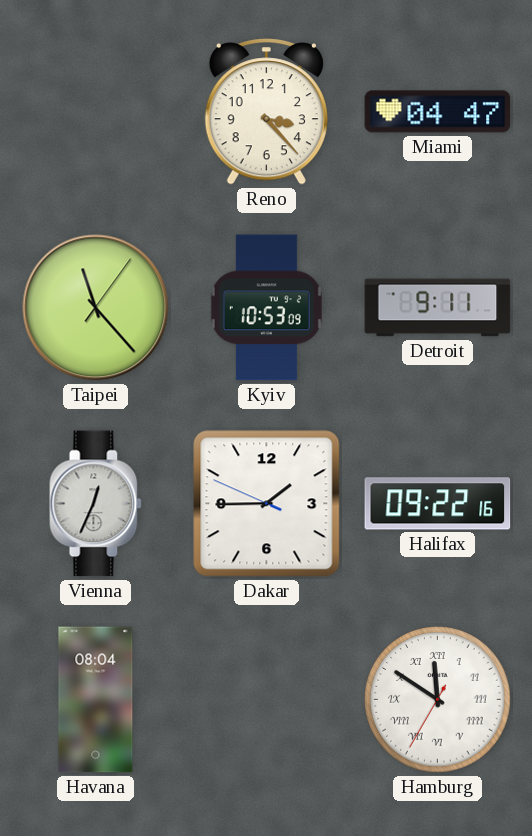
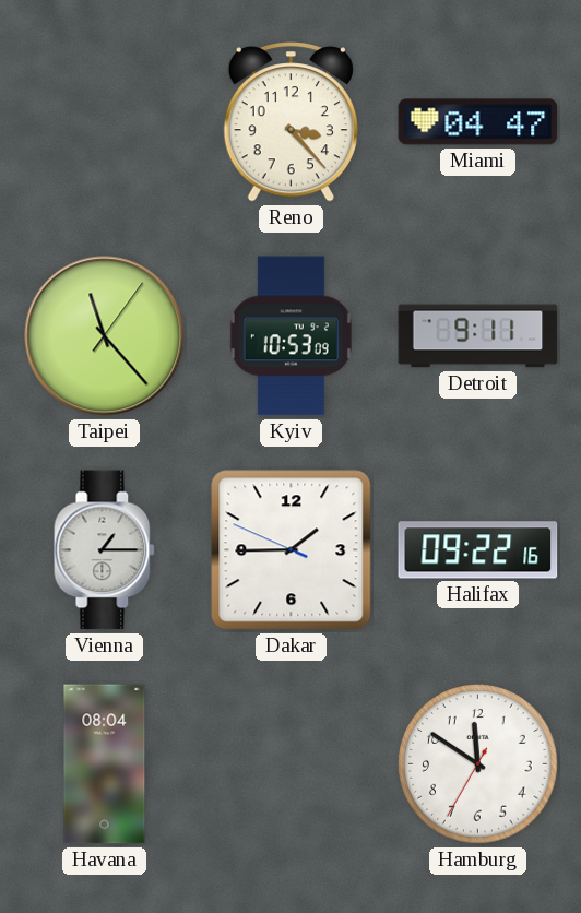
Vienna: 12:34 -> 1:15 (105, 550)
Hamburg numerals: Roman -> Arabic (478, 764)
